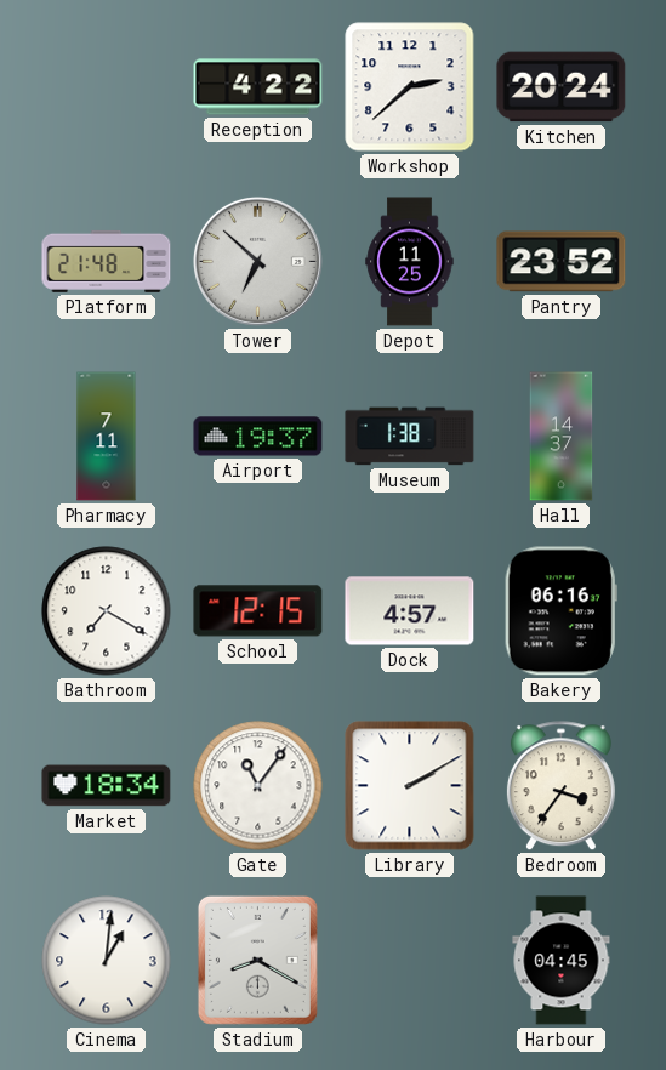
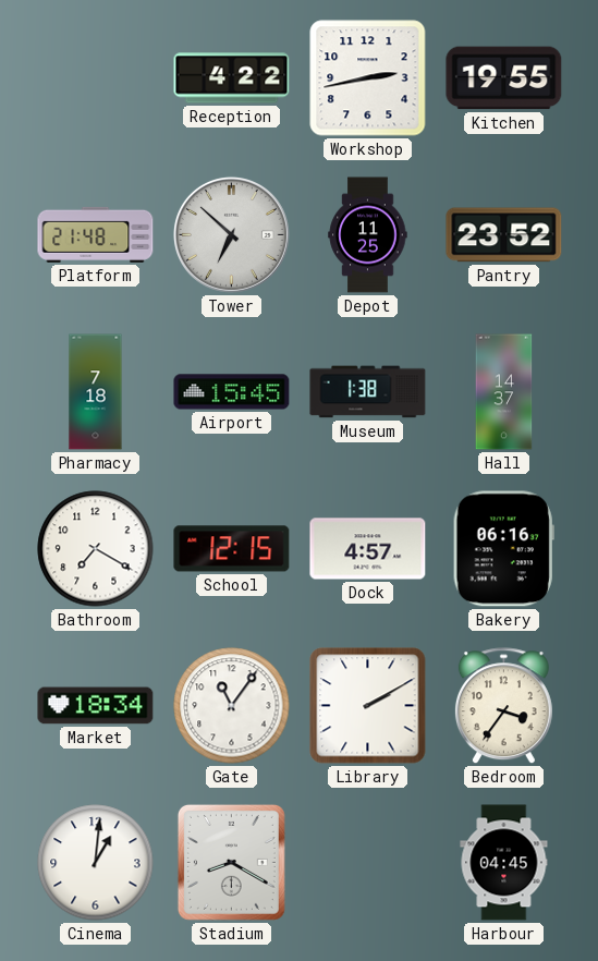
Workshop: 2:38 -> 2:43 (368, 78)
Kitchen: 20:24 -> 19:55 (504, 78)
Pharmacy: 7:11 -> 7:18 (96, 392)
Airport: 19:37 -> 15:45 (232, 392)
